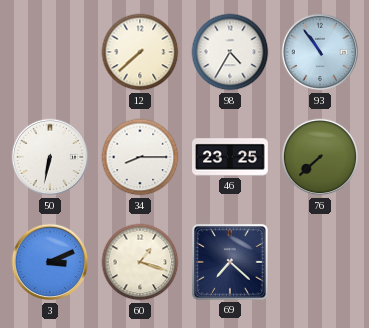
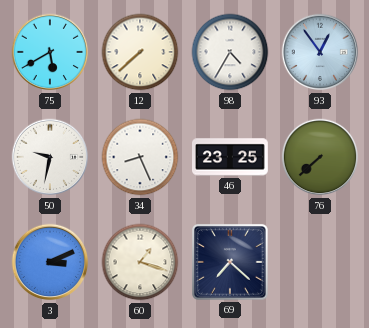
75: none -> 5:40 (50, 52)
93: 10:54 -> 12:54 (320, 52)
50: 6:32 -> 9:32 (50, 157)
34: 8:15 -> 8:26 (140, 157)
